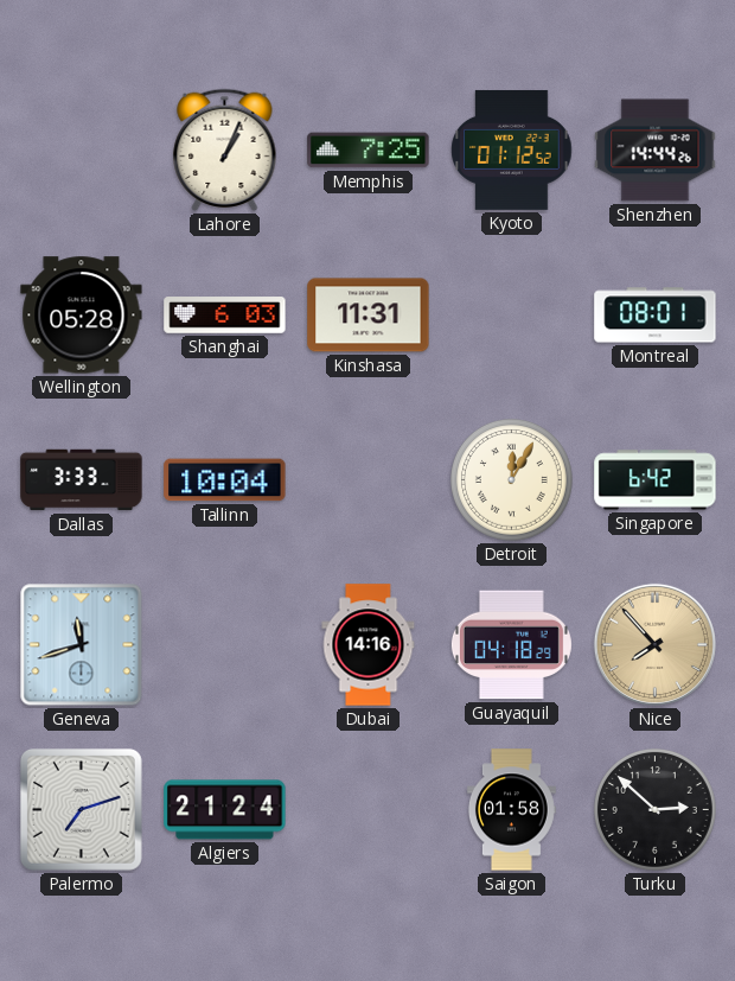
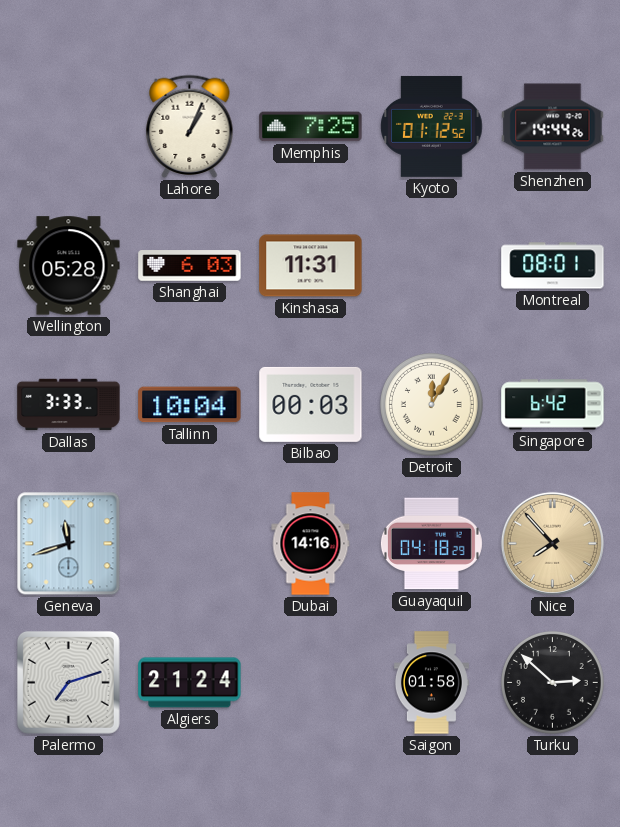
Bilbao: none -> 00:03 (311, 404)
